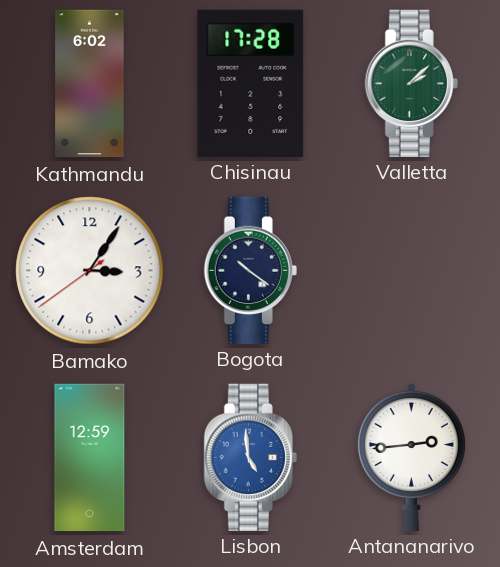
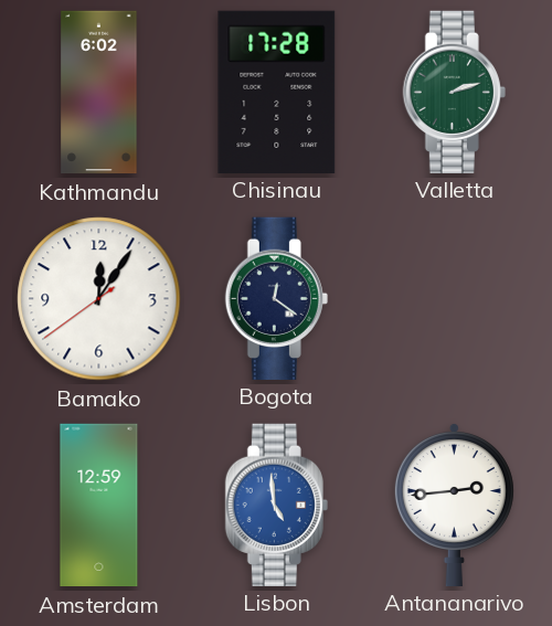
Valletta: 2:08 -> 2:12 (454, 92)
Bamako: 3:05 -> 12:05 (99, 299)
Bogota: 10:21 -> 12:21 (276, 298)
